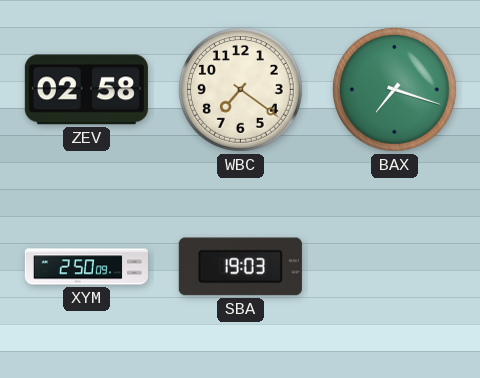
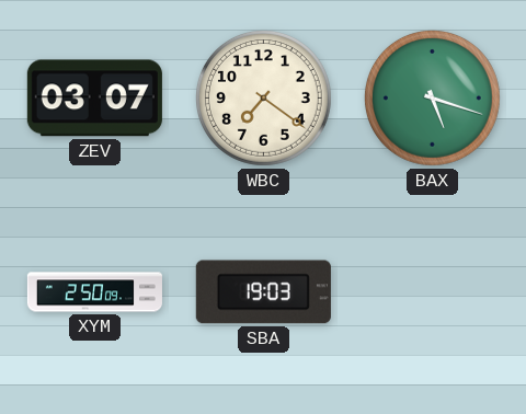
ZEV: 02:58 -> 03:07 (94, 99)
BAX: 7:18 -> 5:18 (432, 97)
